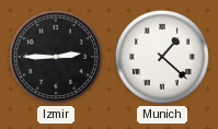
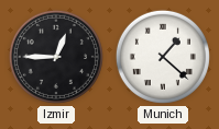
Izmir: 2:45 -> 12:45 (56, 57)
